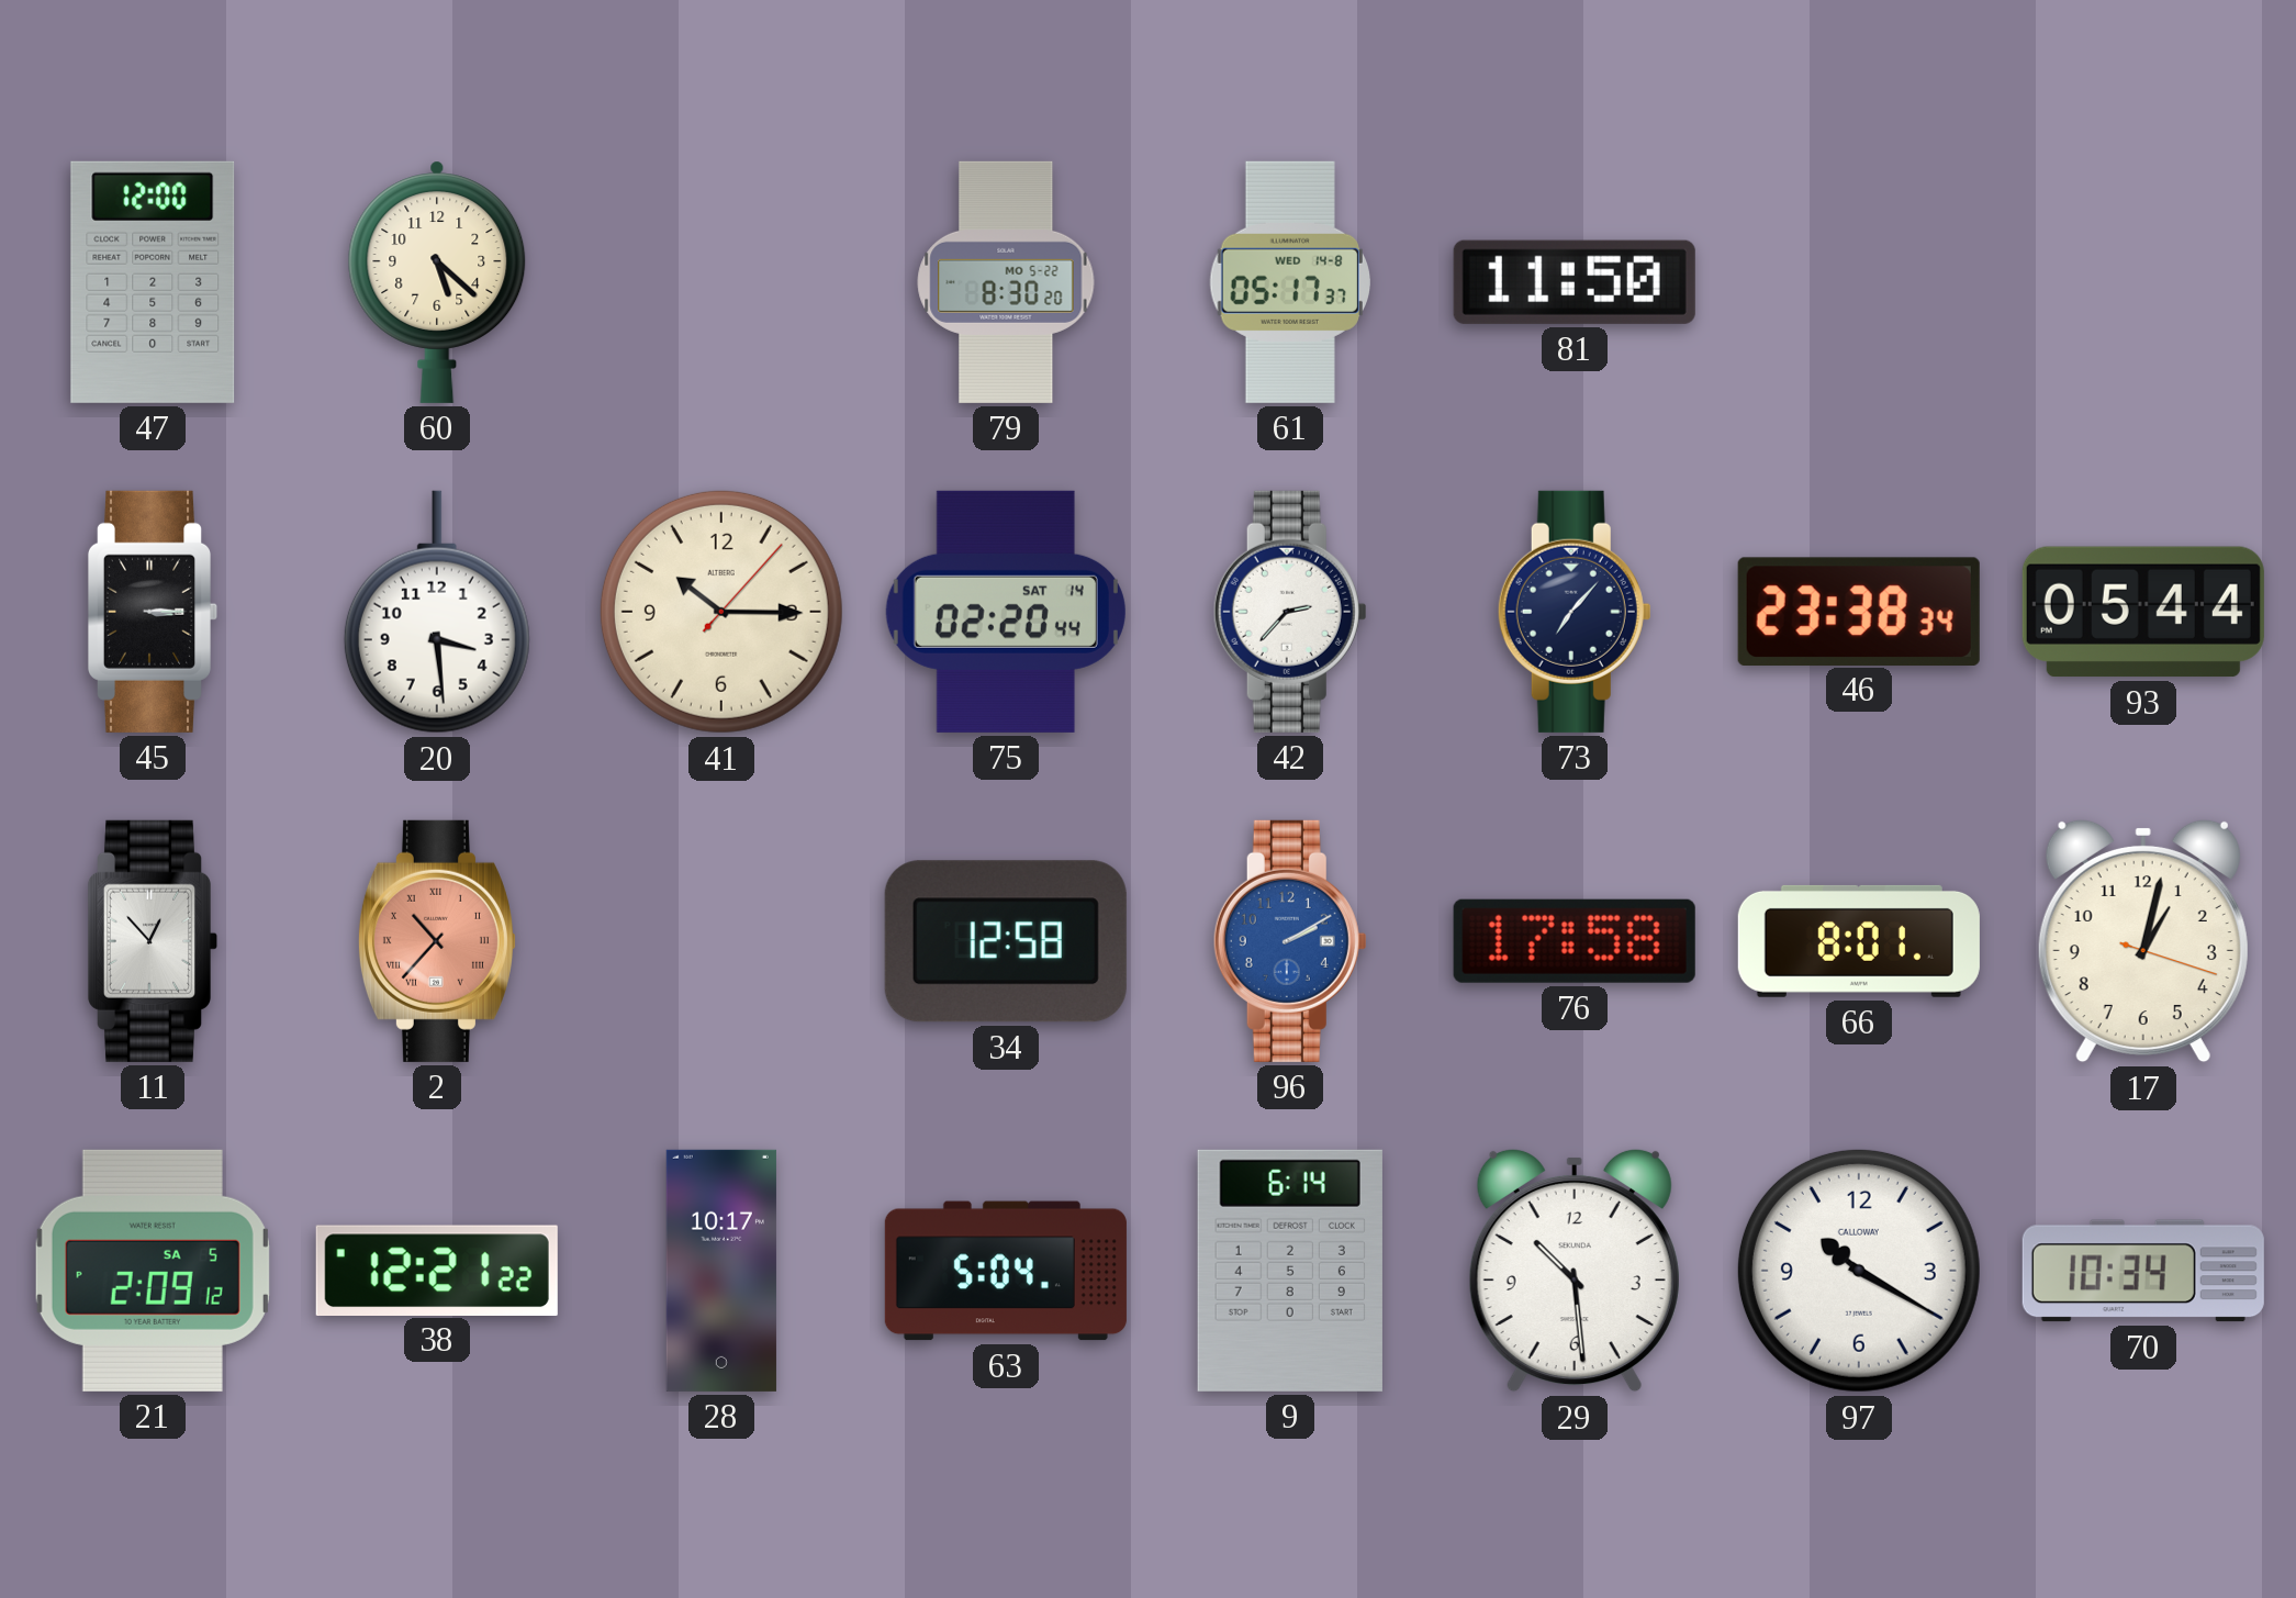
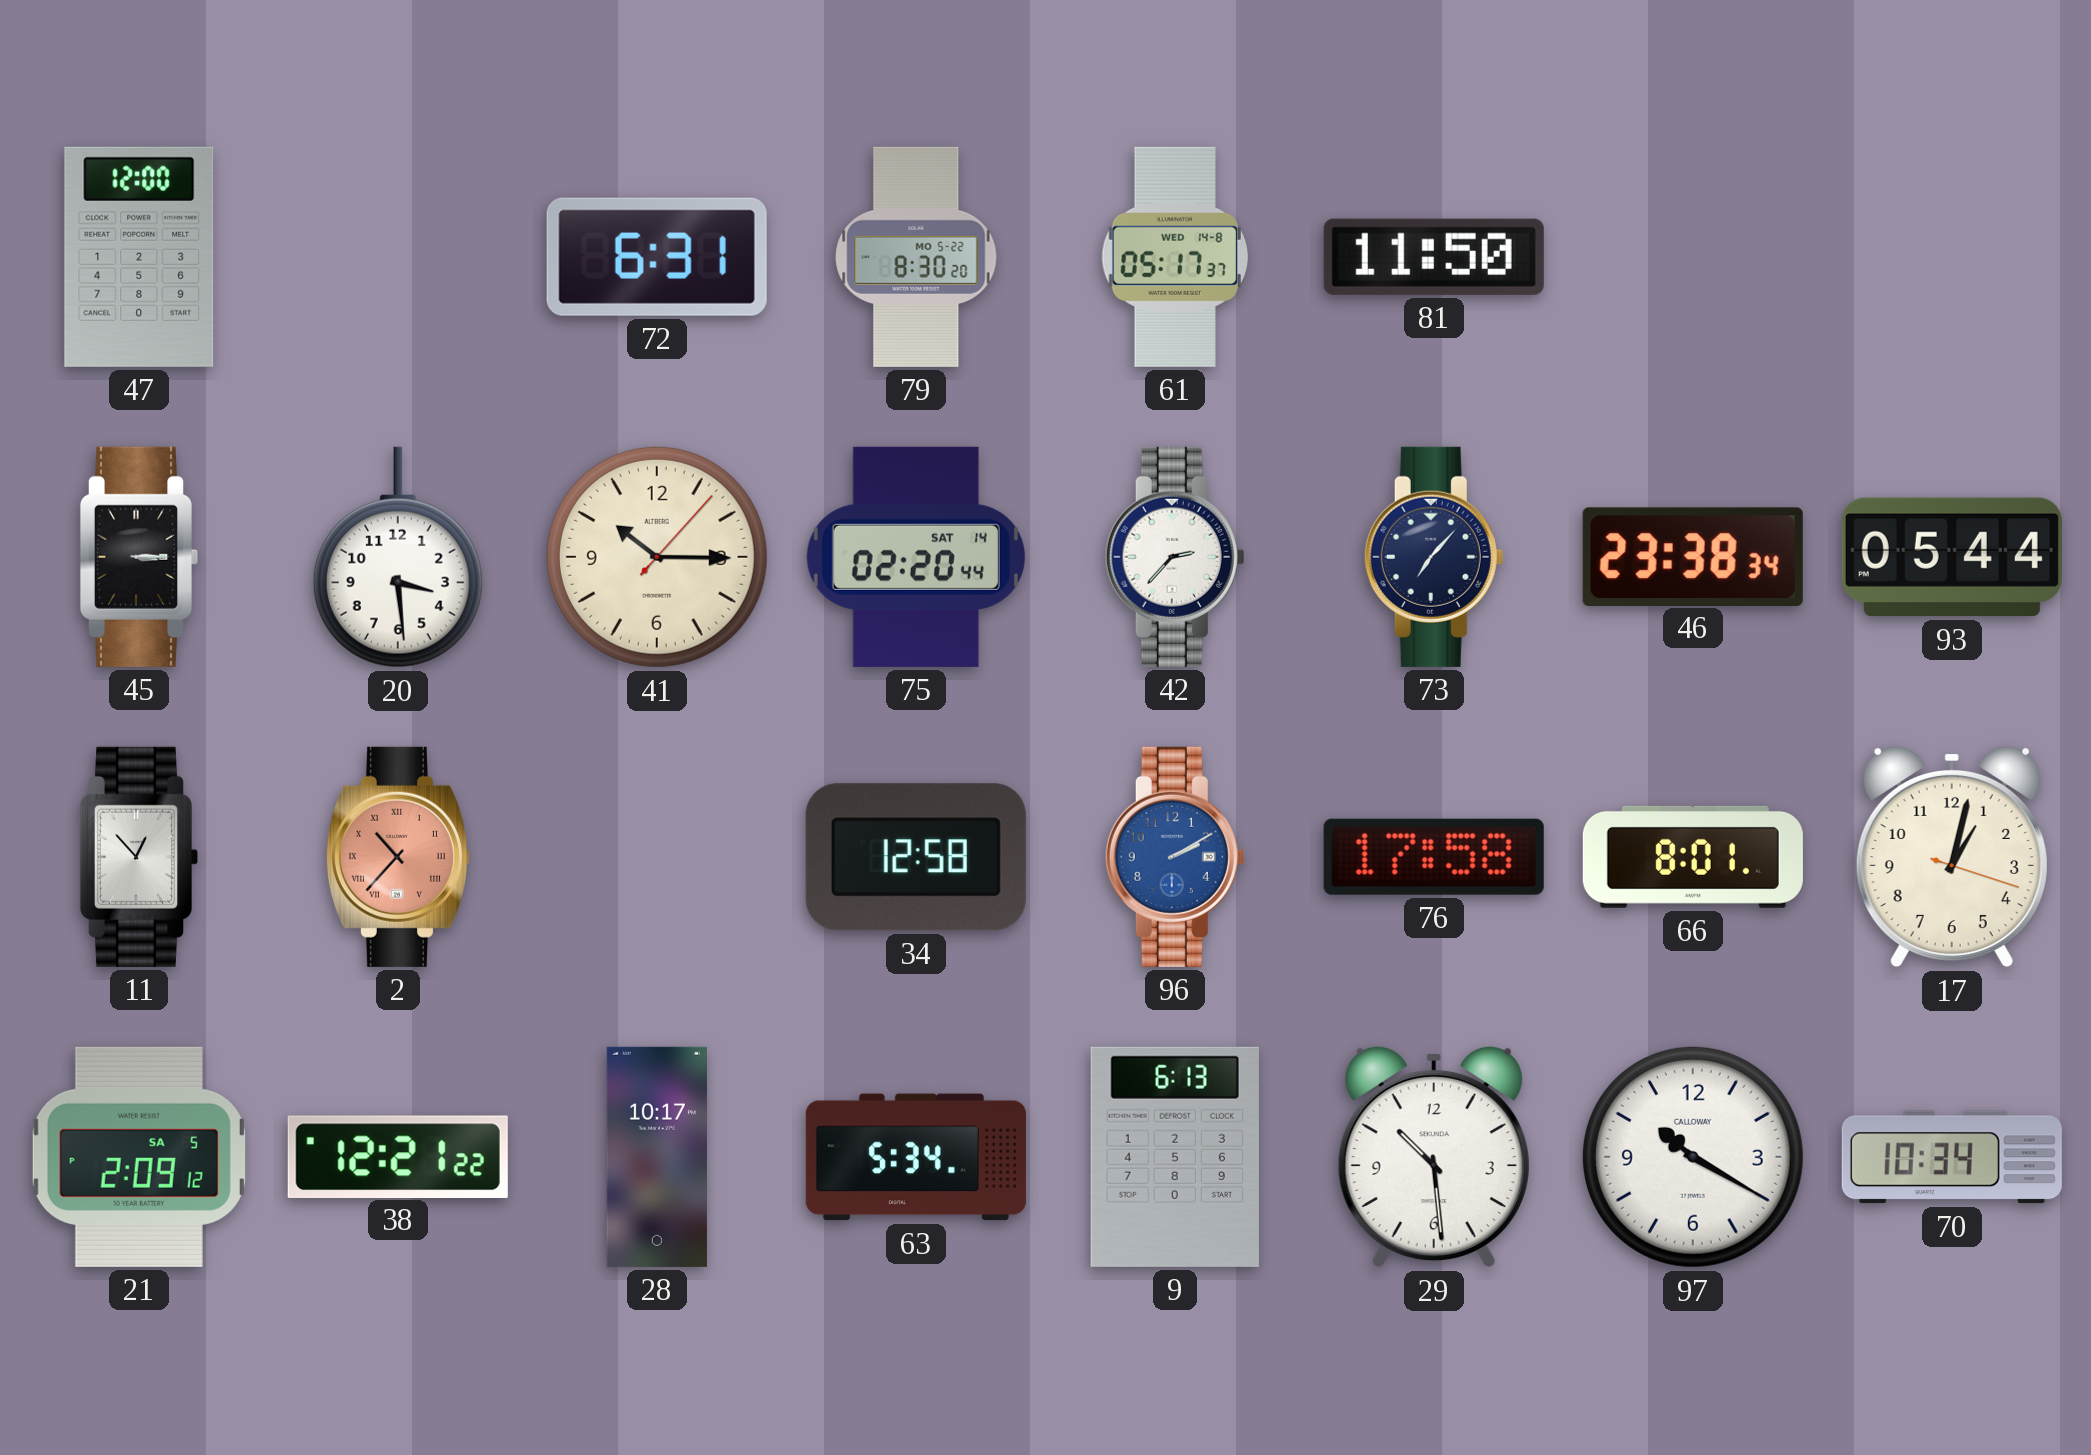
60: 5:22 -> none (437, 282)
72: none -> 6:31 (657, 257)
63: 5:04 -> 5:34 (916, 1157)
9: 6:14 -> 6:13 (1175, 1157)
